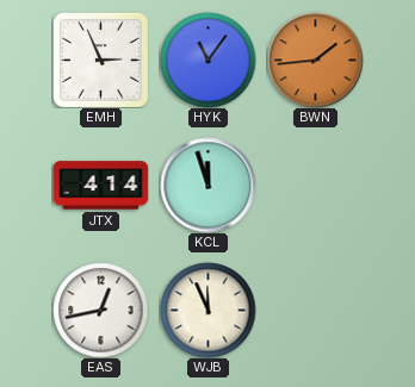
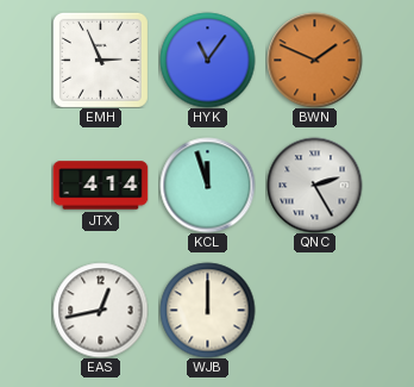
BWN: 1:44 -> 1:49 (314, 60)
QNC: none -> 2:25 (314, 185)
WJB: 11:56 -> 12:00 (207, 310)
